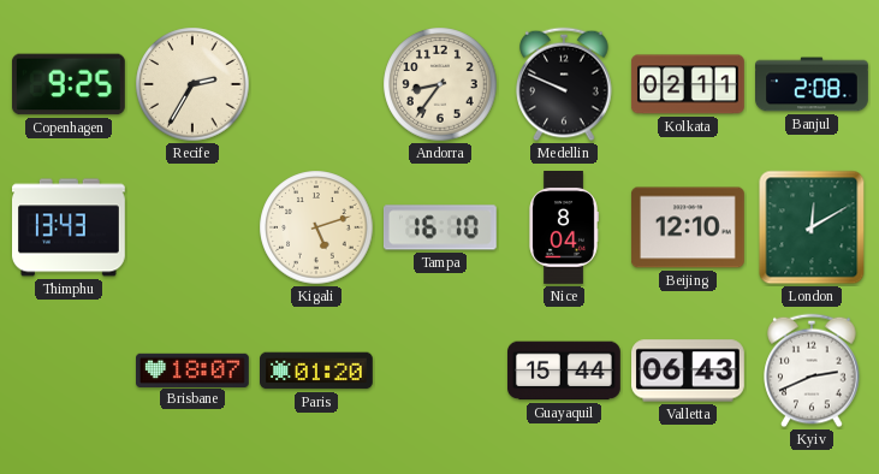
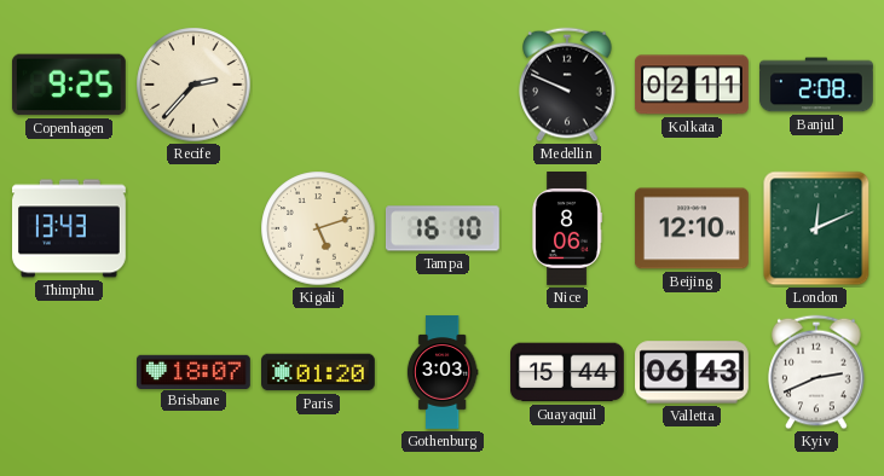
Recife: 2:35 -> 2:37 (193, 85)
Andorra: 8:36 -> none (440, 84)
Nice: 8:04 -> 8:06 (567, 230)
London: 12:10 -> 12:11 (816, 228)
Gothenburg: none -> 3:03 (443, 372)
